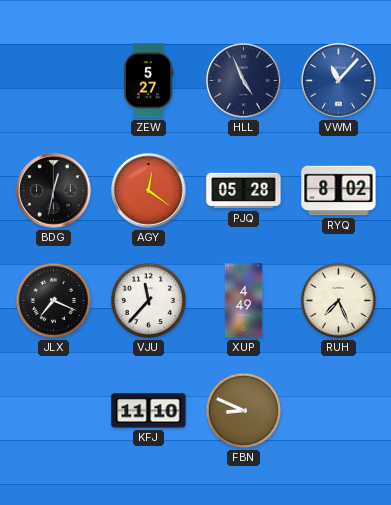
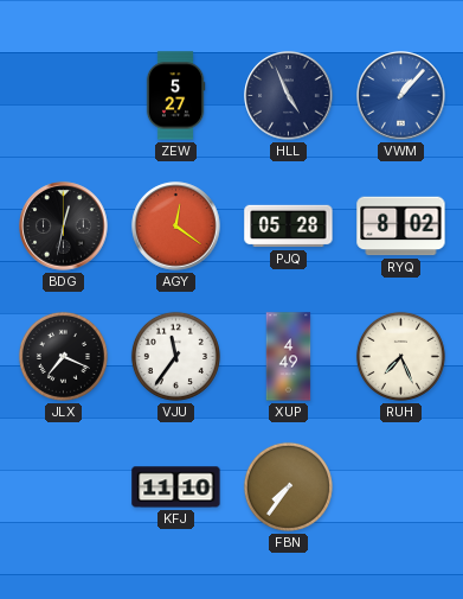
VWM: 11:07 -> 1:07 (401, 96)
VJU: 11:37 -> 11:36 (175, 356)
FBN: 8:49 -> 7:36 (288, 486)
